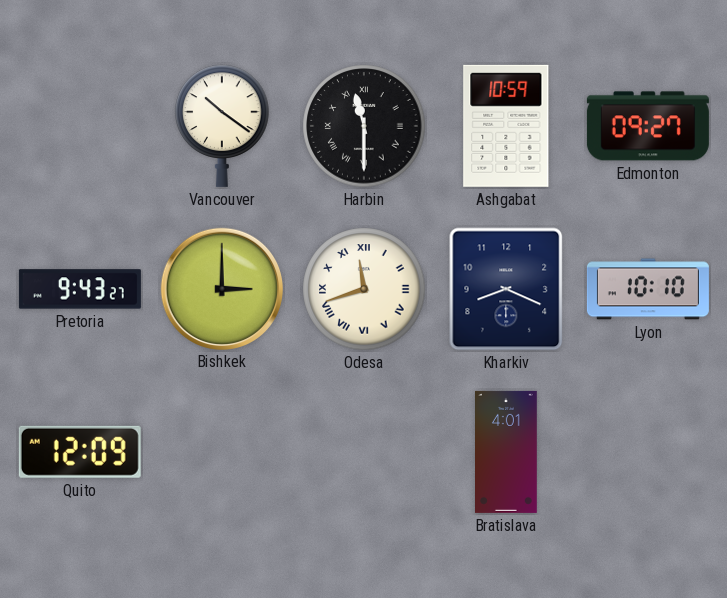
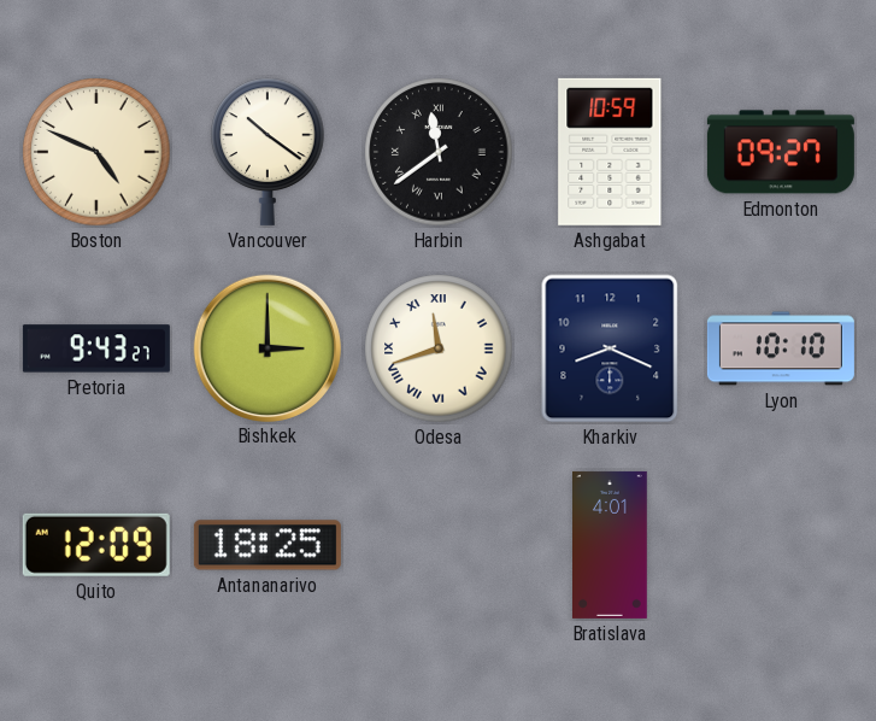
Boston: none -> 4:49 (96, 152)
Harbin: 11:30 -> 11:39 (439, 152)
Antananarivo: none -> 18:25 (267, 545)
